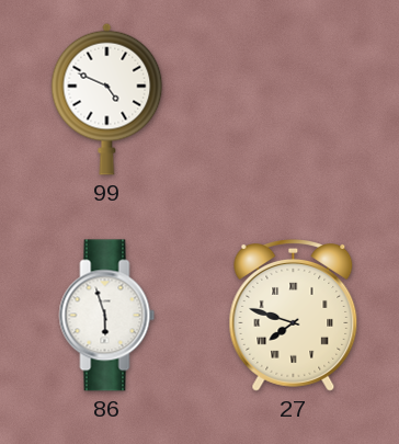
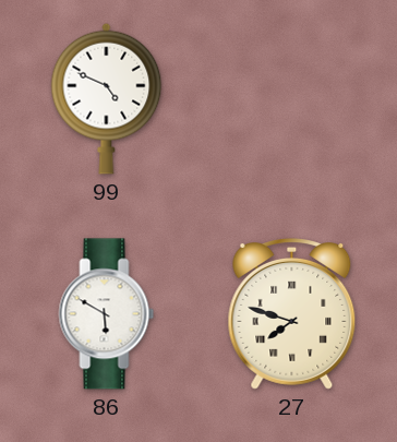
86: 5:57 -> 5:50 (107, 314)
